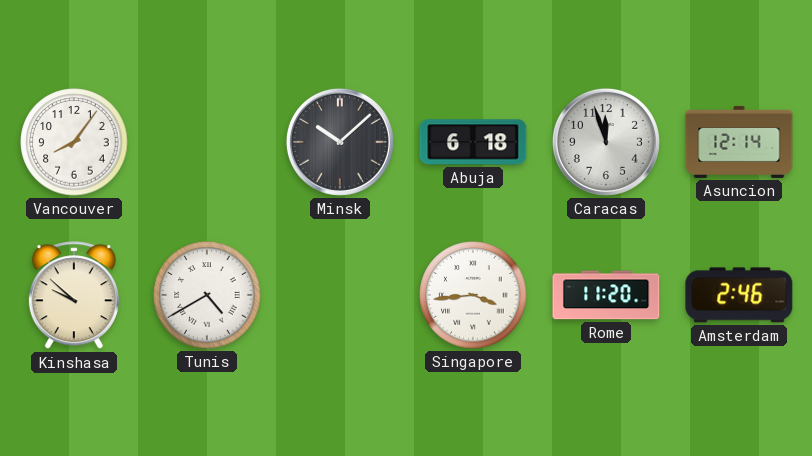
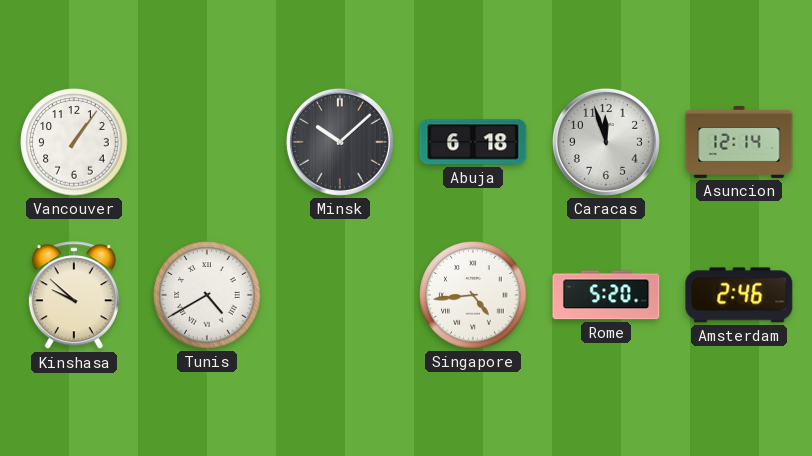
Vancouver: 8:06 -> 1:06 (74, 142)
Singapore: 3:44 -> 4:44 (473, 295)
Rome: 11:20 -> 5:20 (606, 295)
